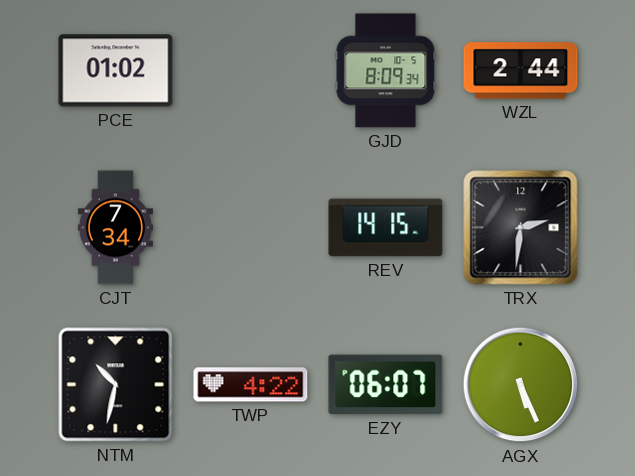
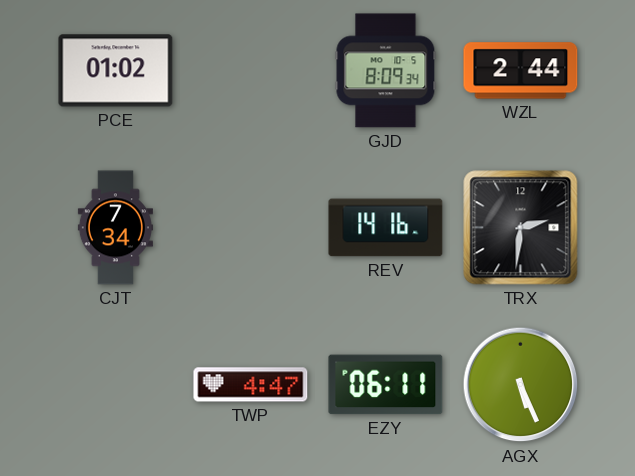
REV: 14:15 -> 14:16 (386, 228)
NTM: 10:32 -> none (116, 385)
TWP: 4:22 -> 4:47 (251, 385)
EZY: 06:07 -> 06:11 (386, 385)
